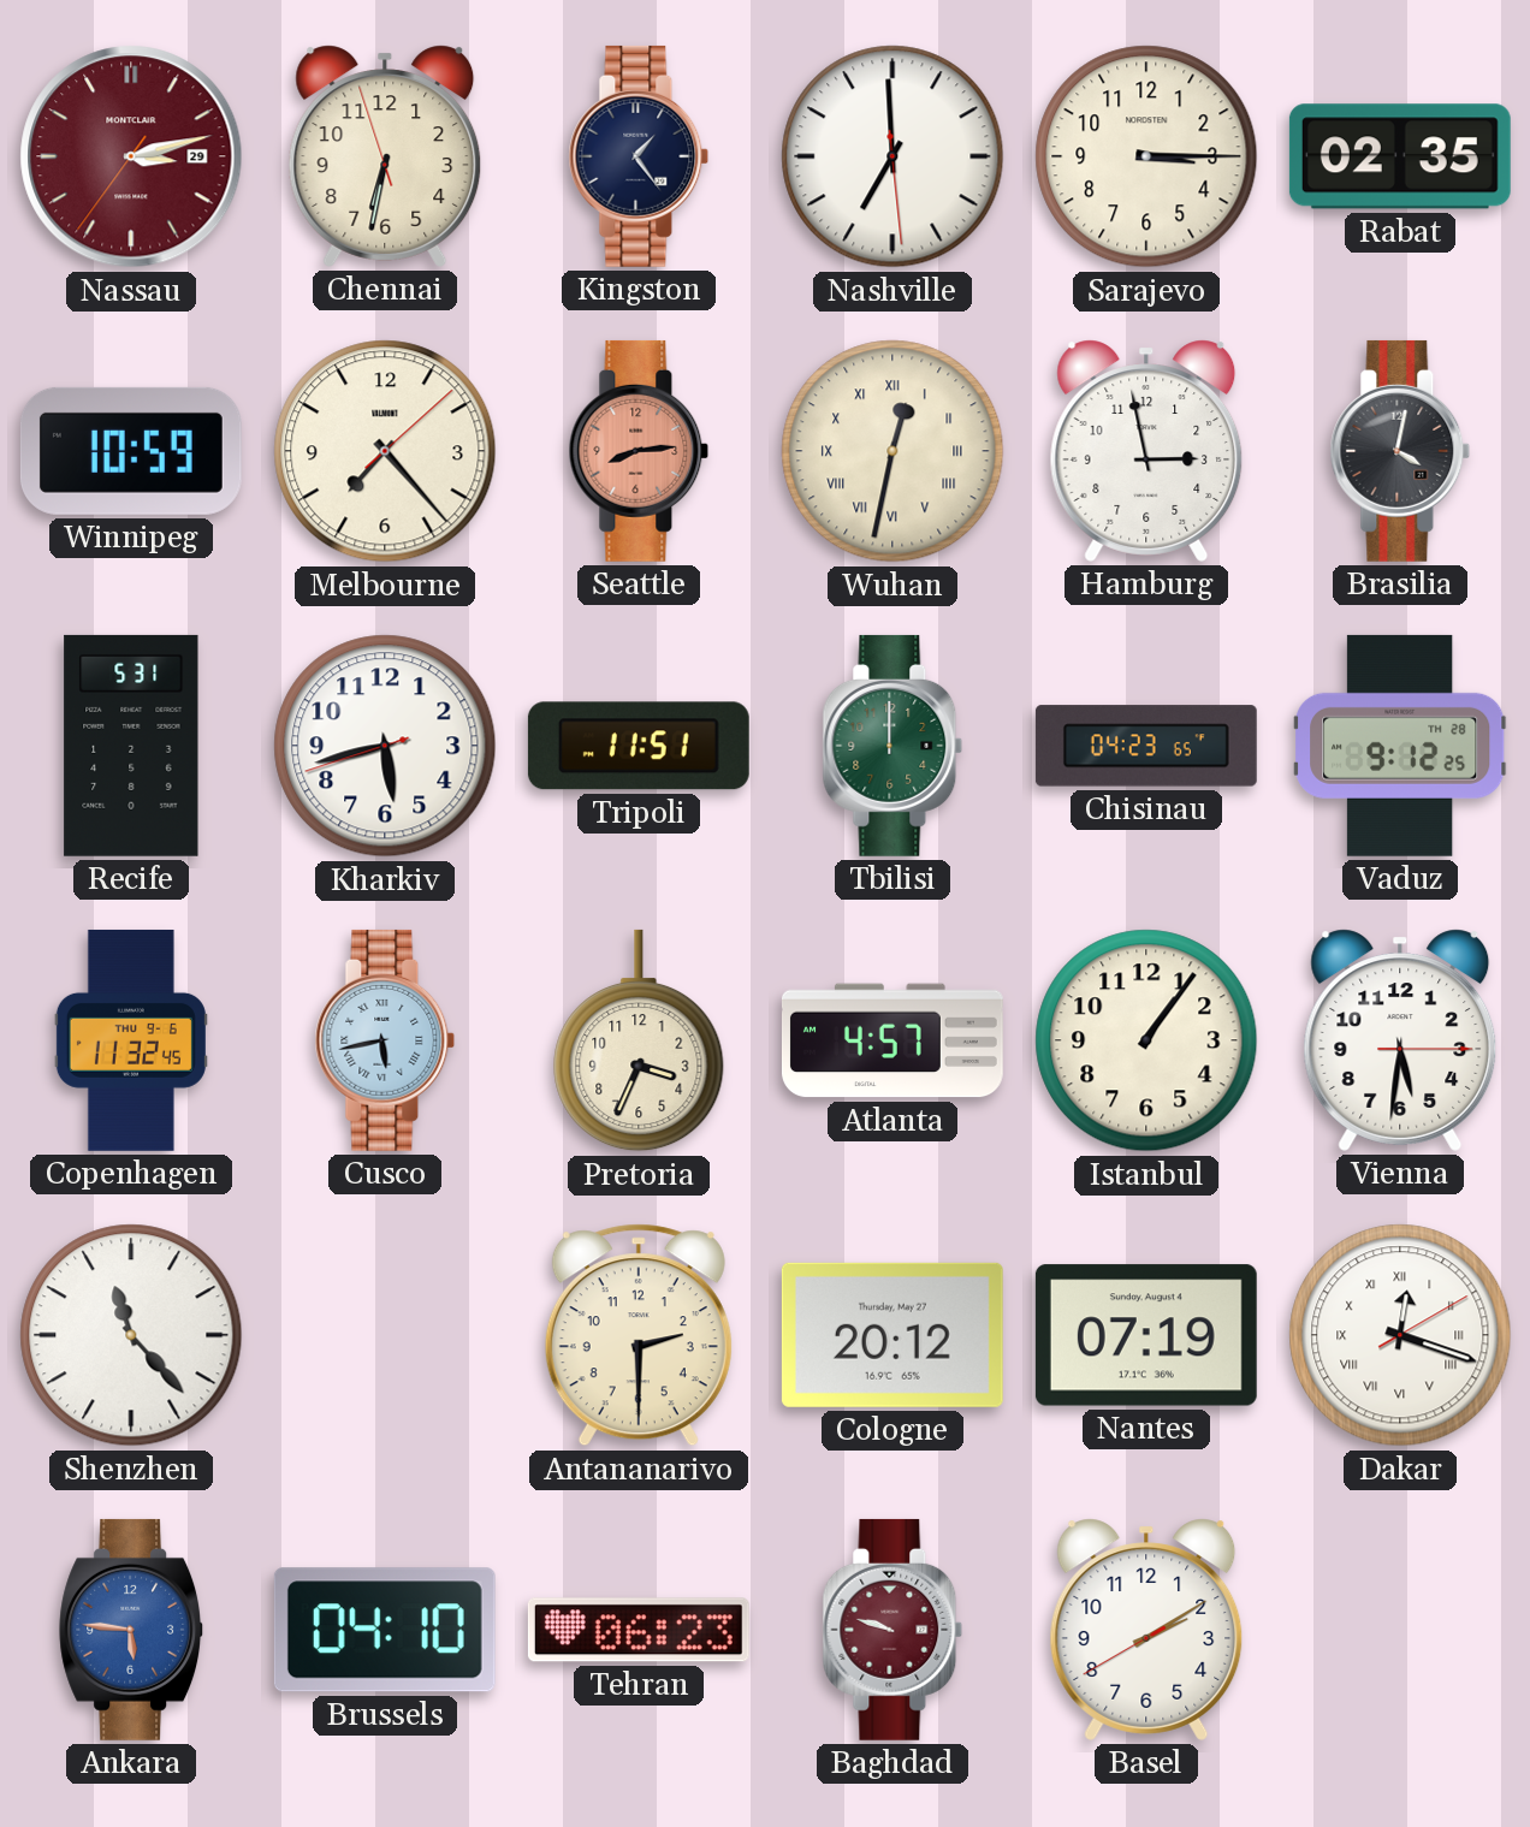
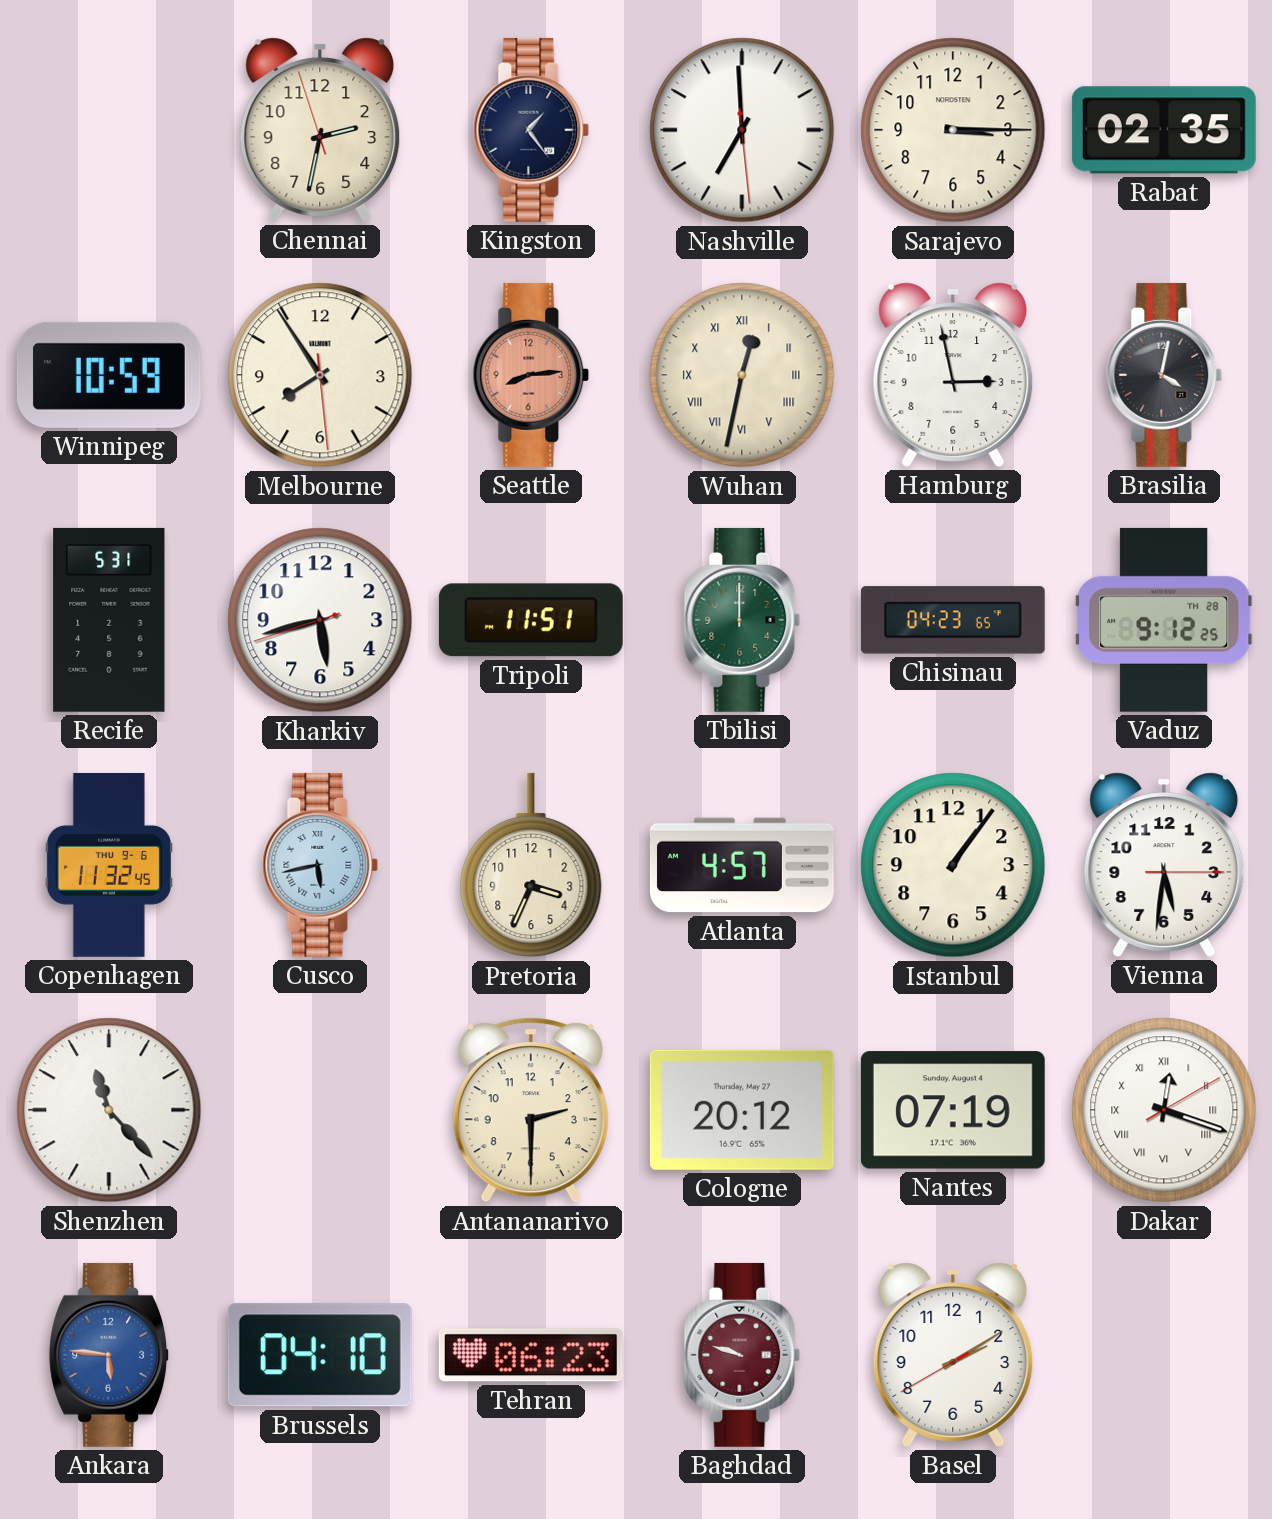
Nassau: 3:12 -> none (131, 156)
Chennai: 6:31 -> 2:31 (320, 130)
Melbourne: 7:23 -> 7:54 (320, 375)
